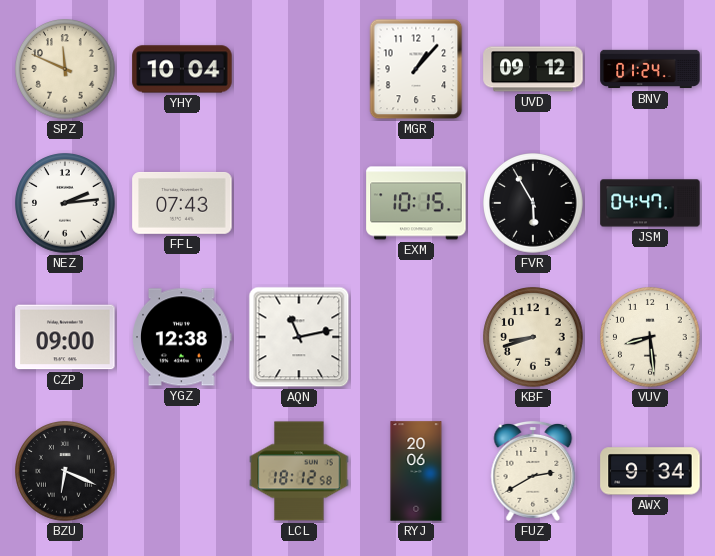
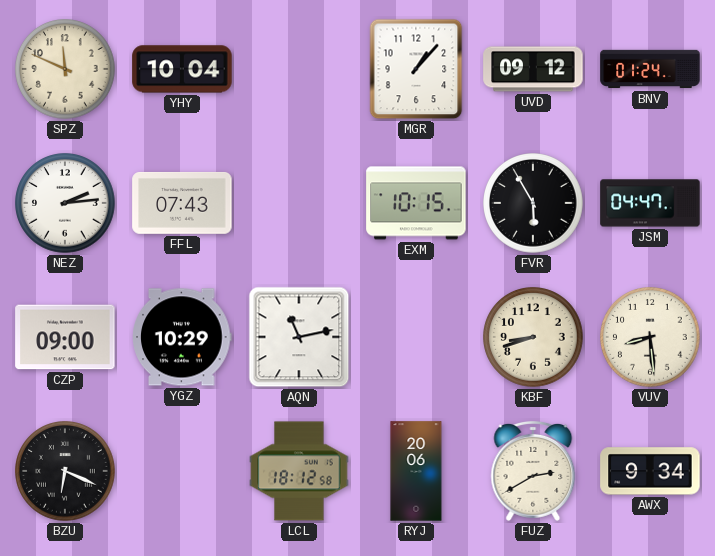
YGZ: 12:38 -> 10:29 (182, 337)
